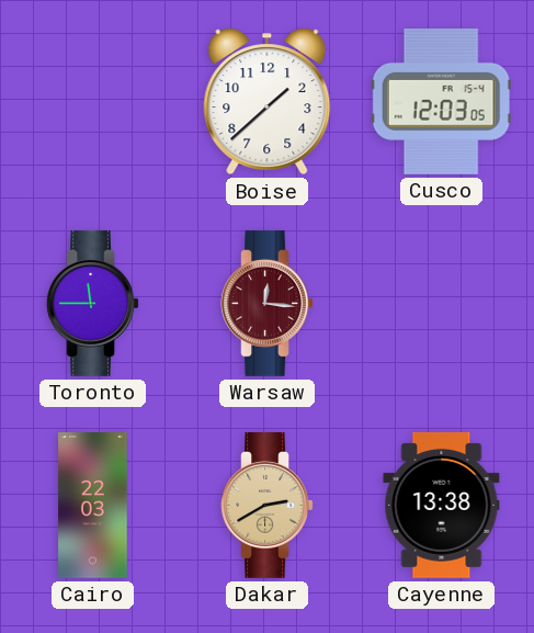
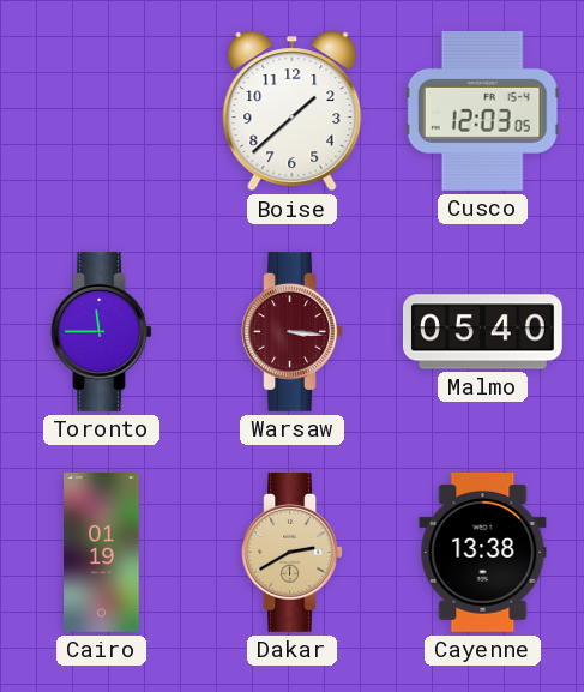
Warsaw: 12:16 -> 3:16 (291, 331)
Malmo: none -> 05:40 (482, 332)
Cairo: 22:03 -> 01:19 (102, 553)
